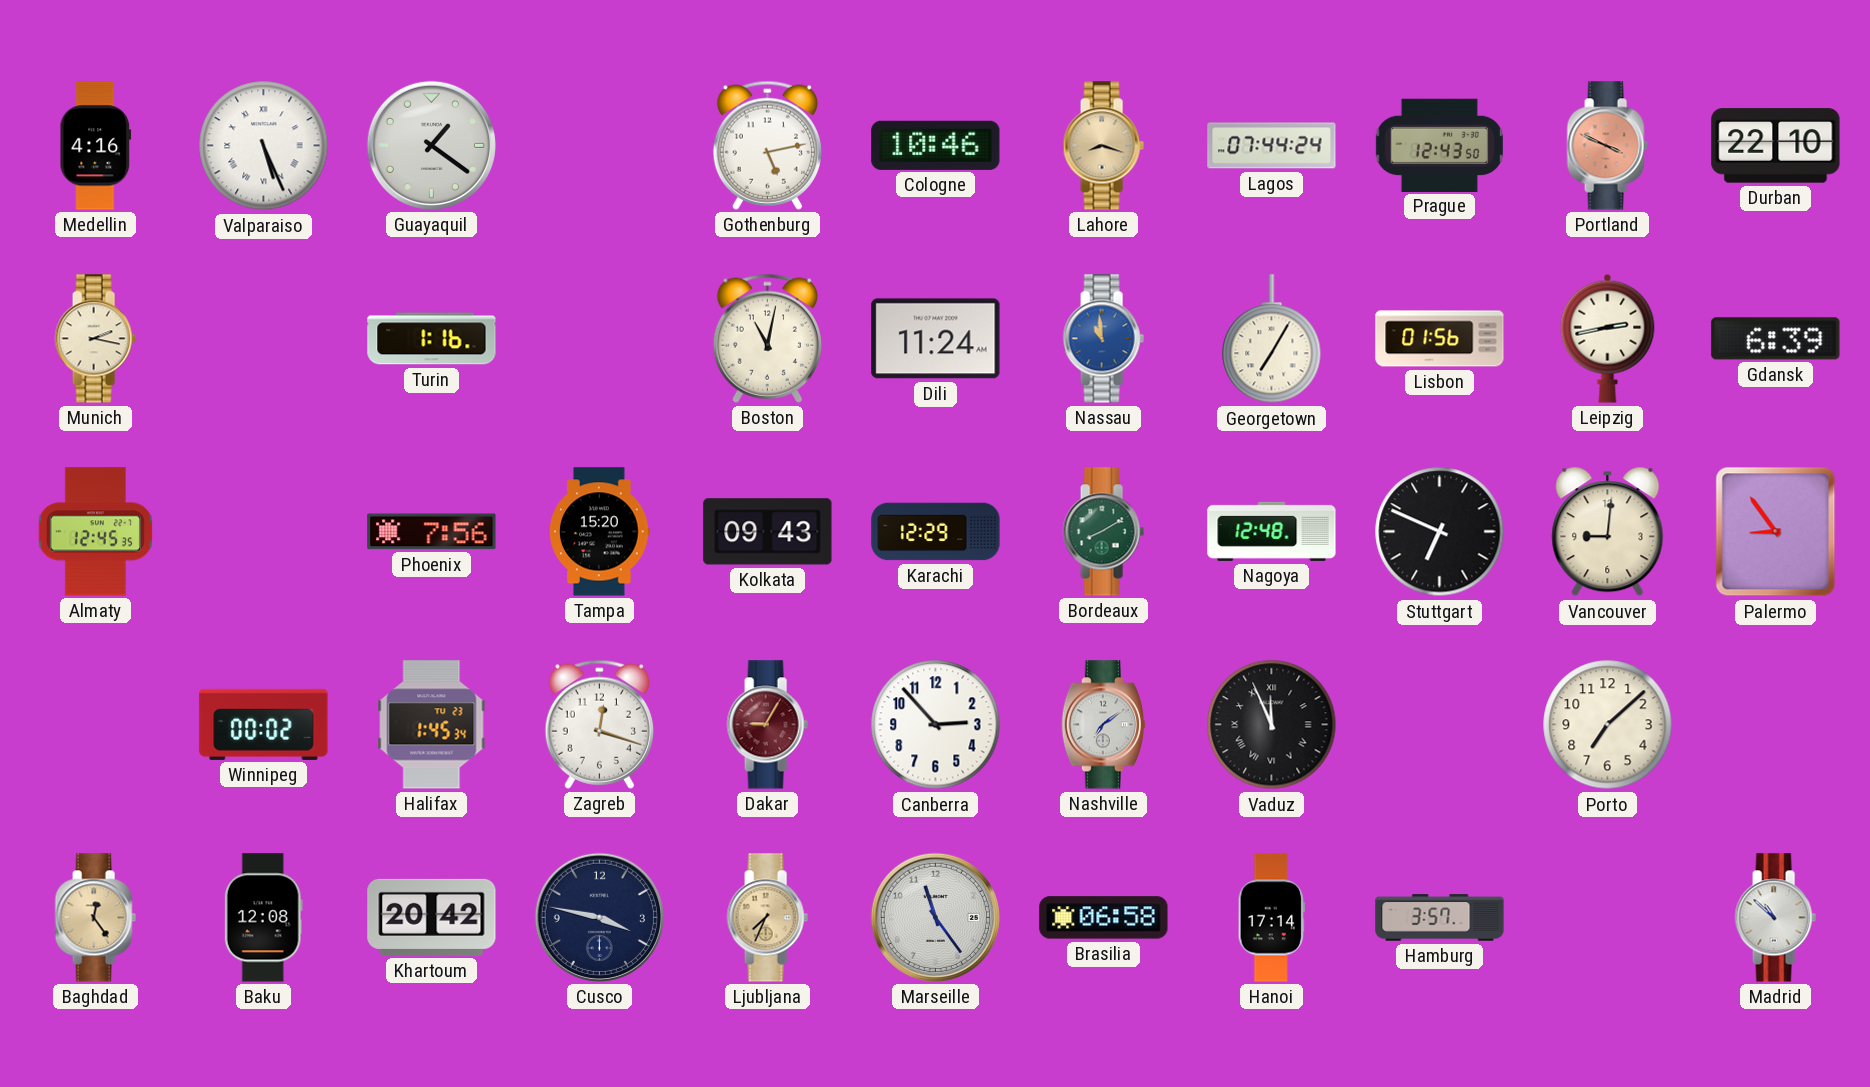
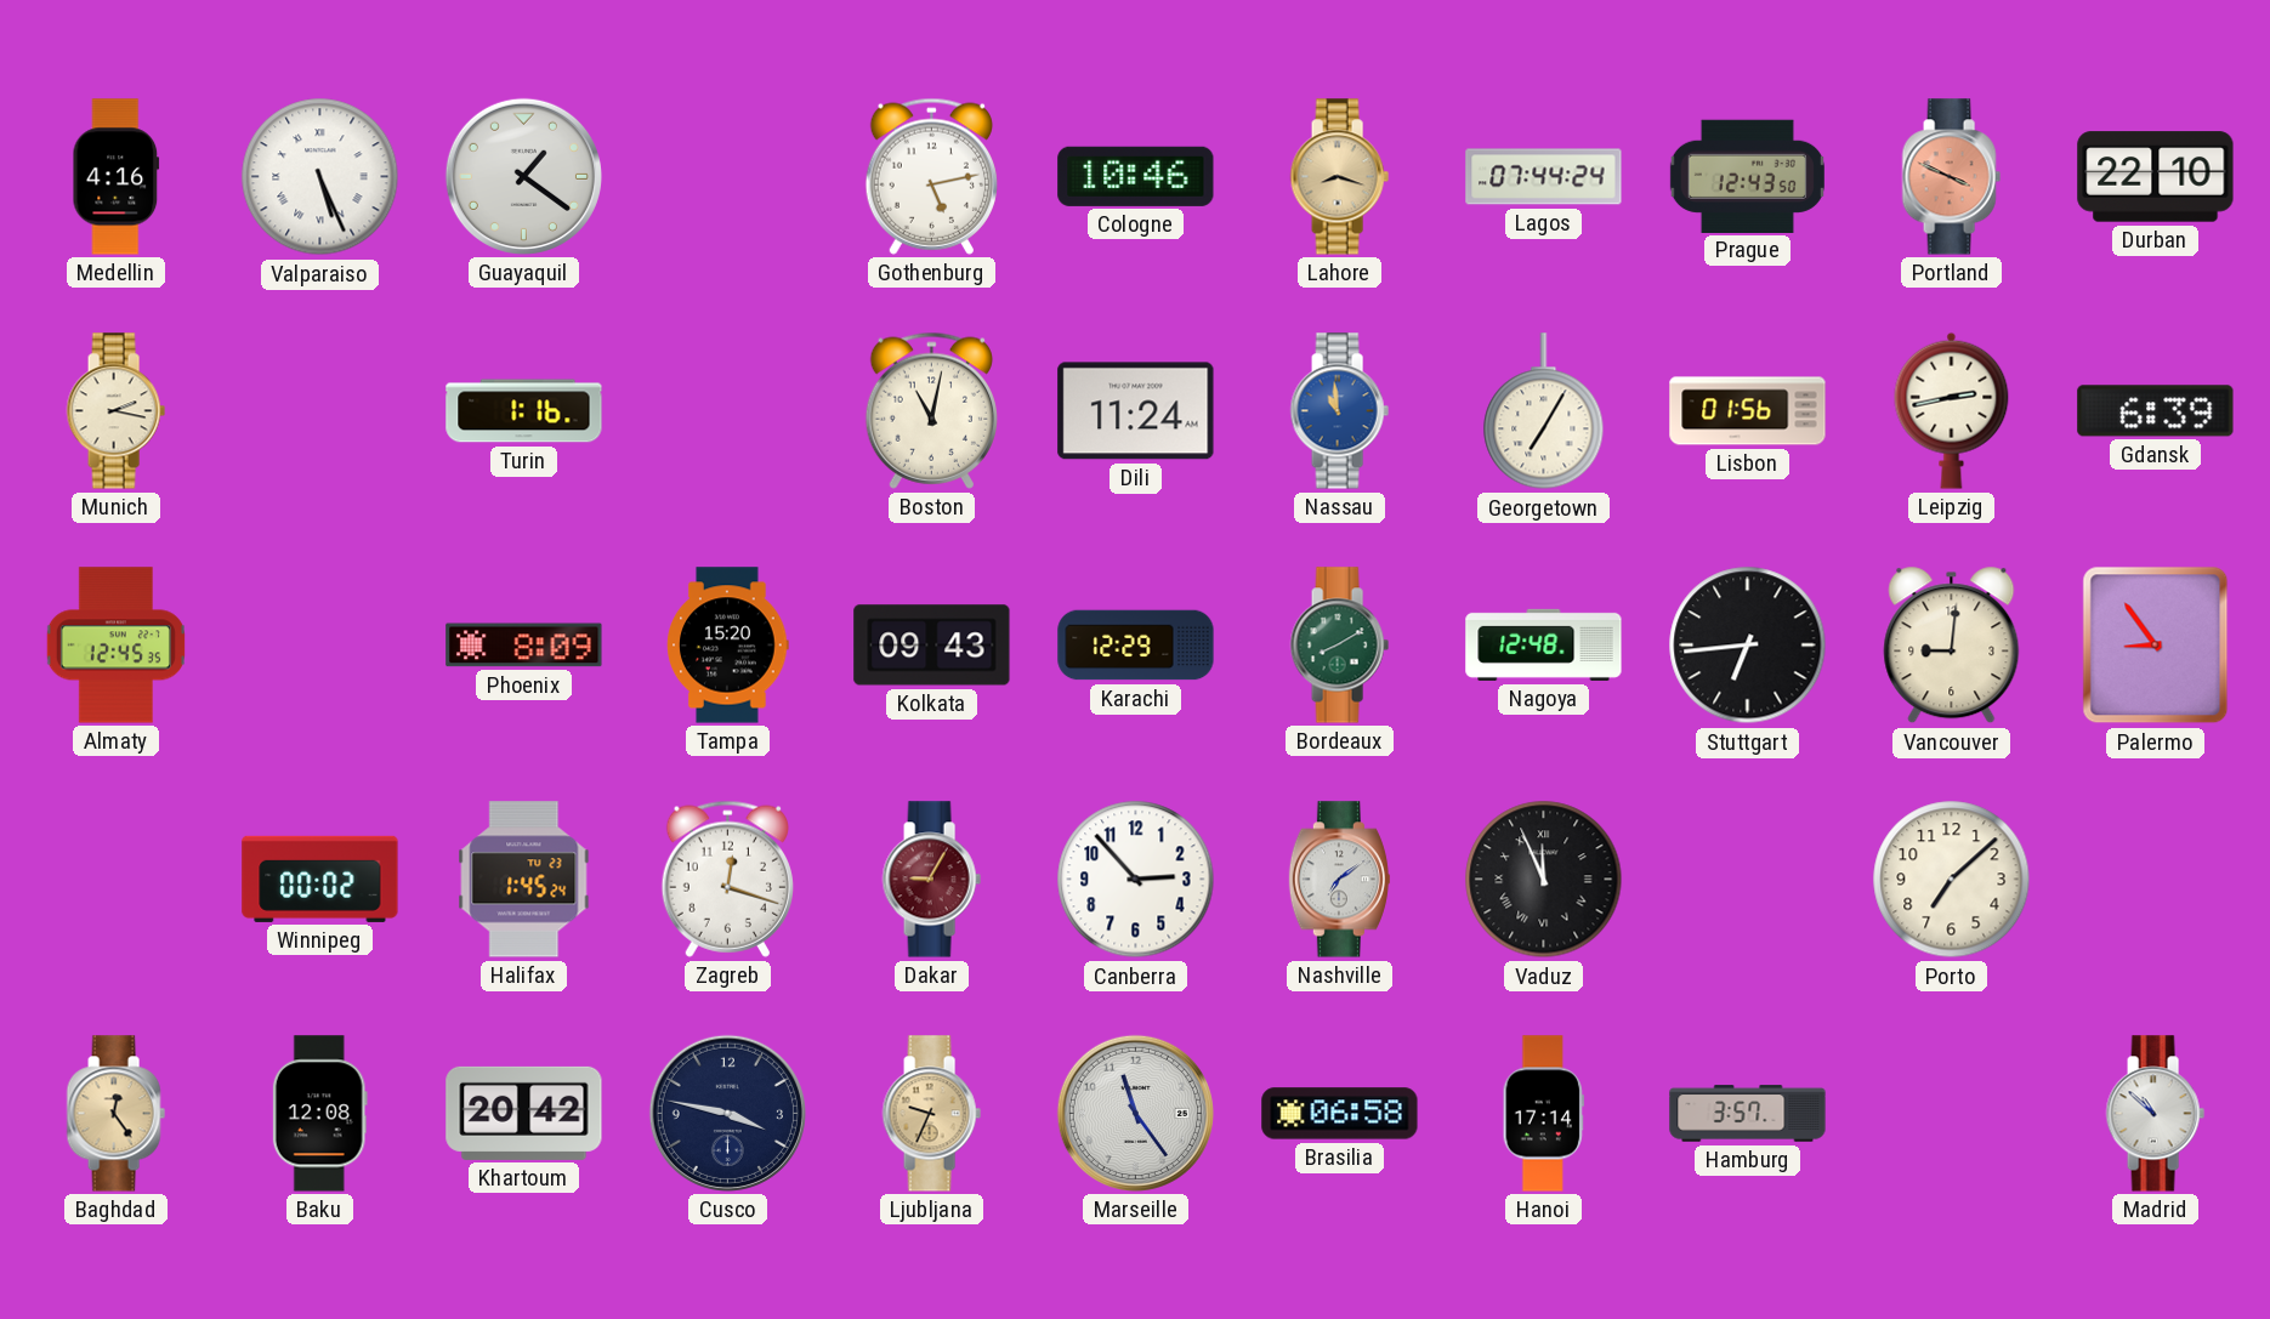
Phoenix: 7:56 -> 8:09 (524, 646)
Stuttgart: 6:49 -> 6:44 (1748, 646)
Halifax: 1:45:34 -> 1:45:24 (524, 880)
Ljubljana: 7:34 -> 9:34 (931, 1114)
